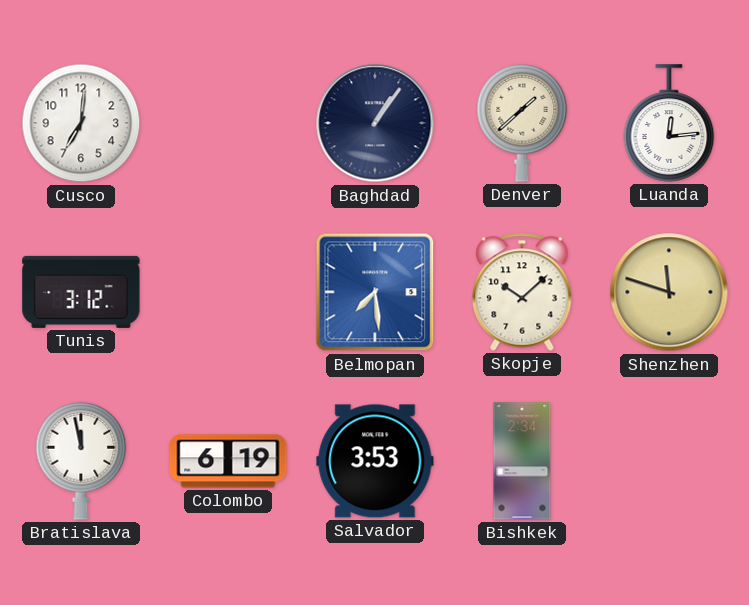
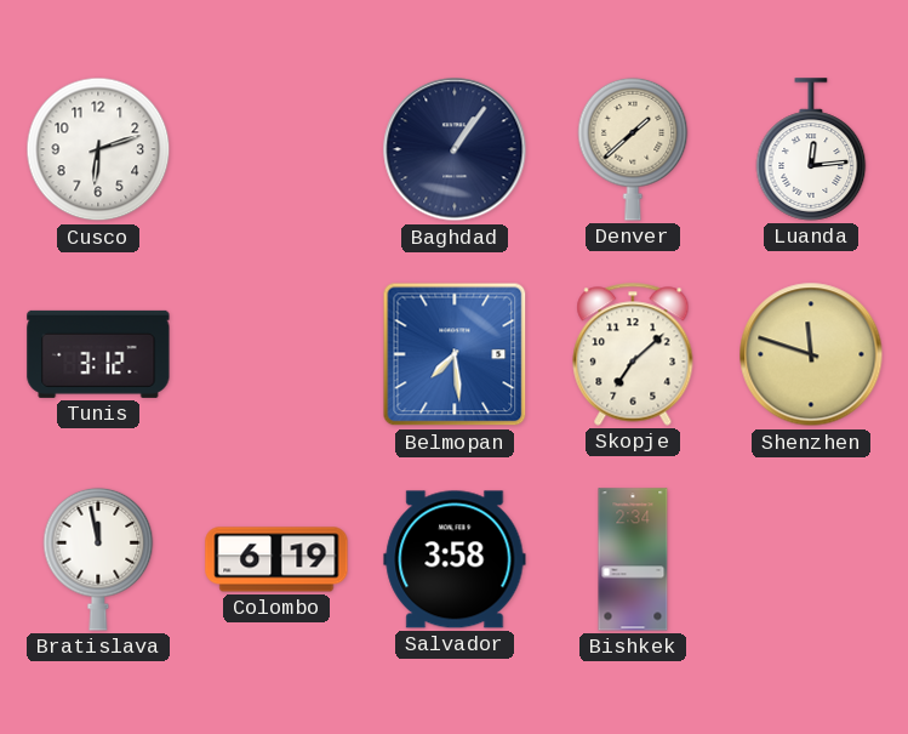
Cusco: 7:01 -> 6:12 (98, 149)
Skopje: 10:08 -> 7:08 (633, 354)
Salvador: 3:53 -> 3:58 (455, 559)
